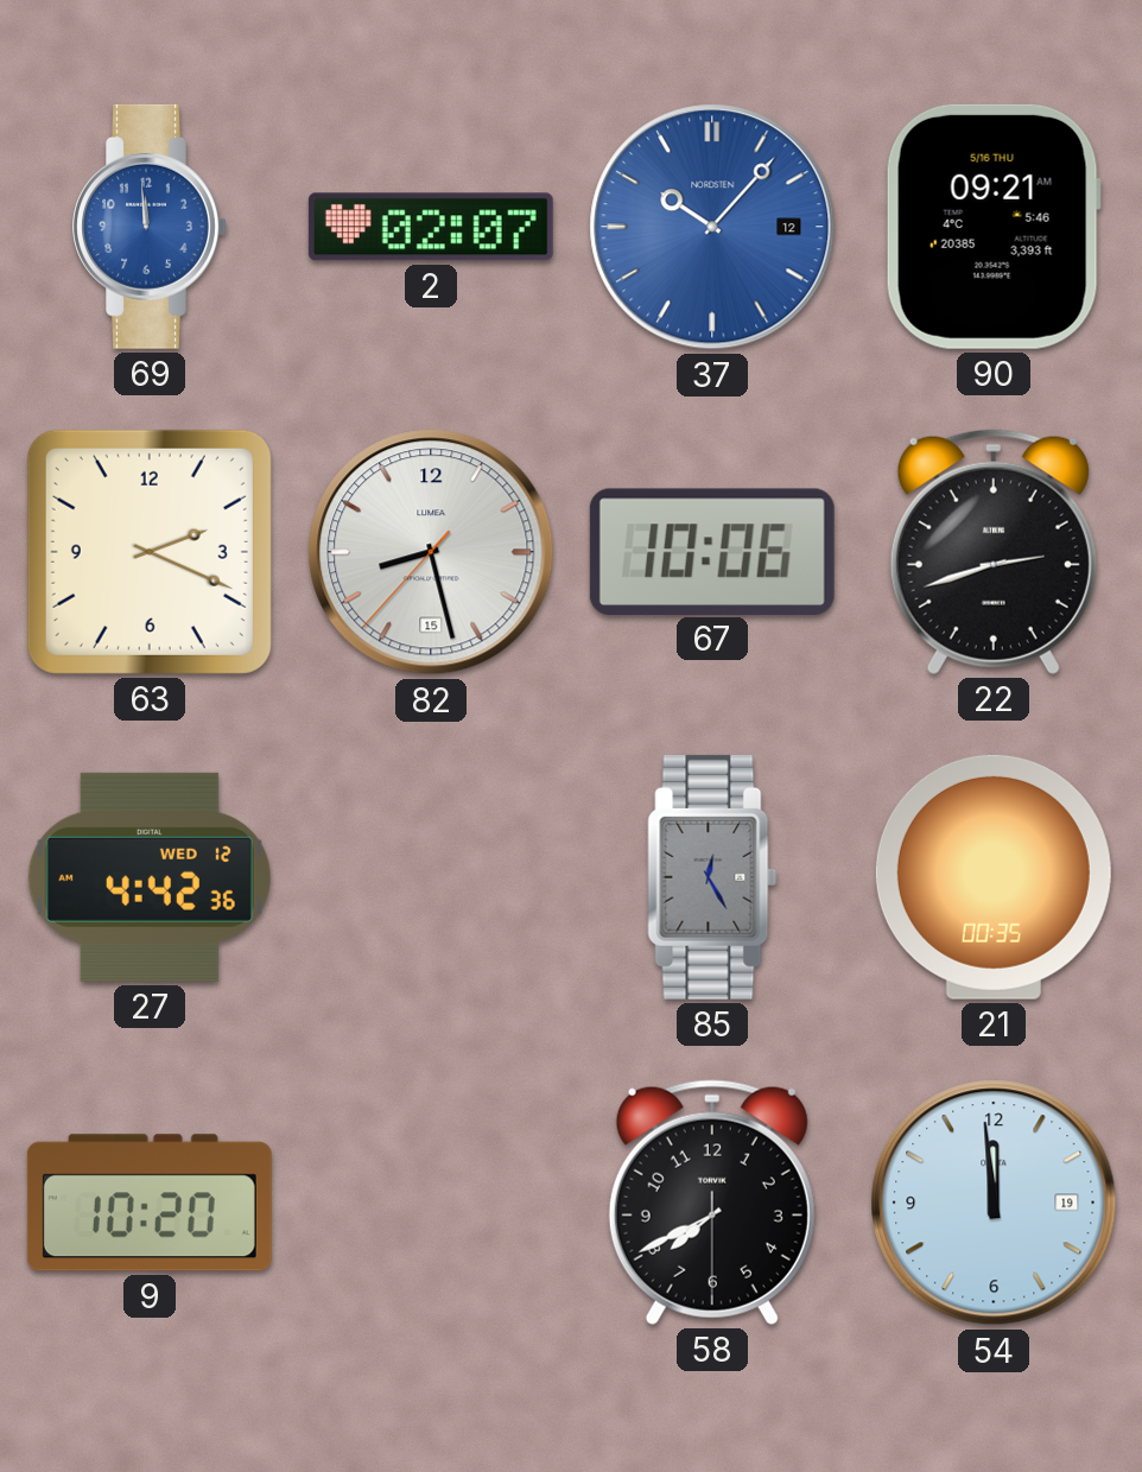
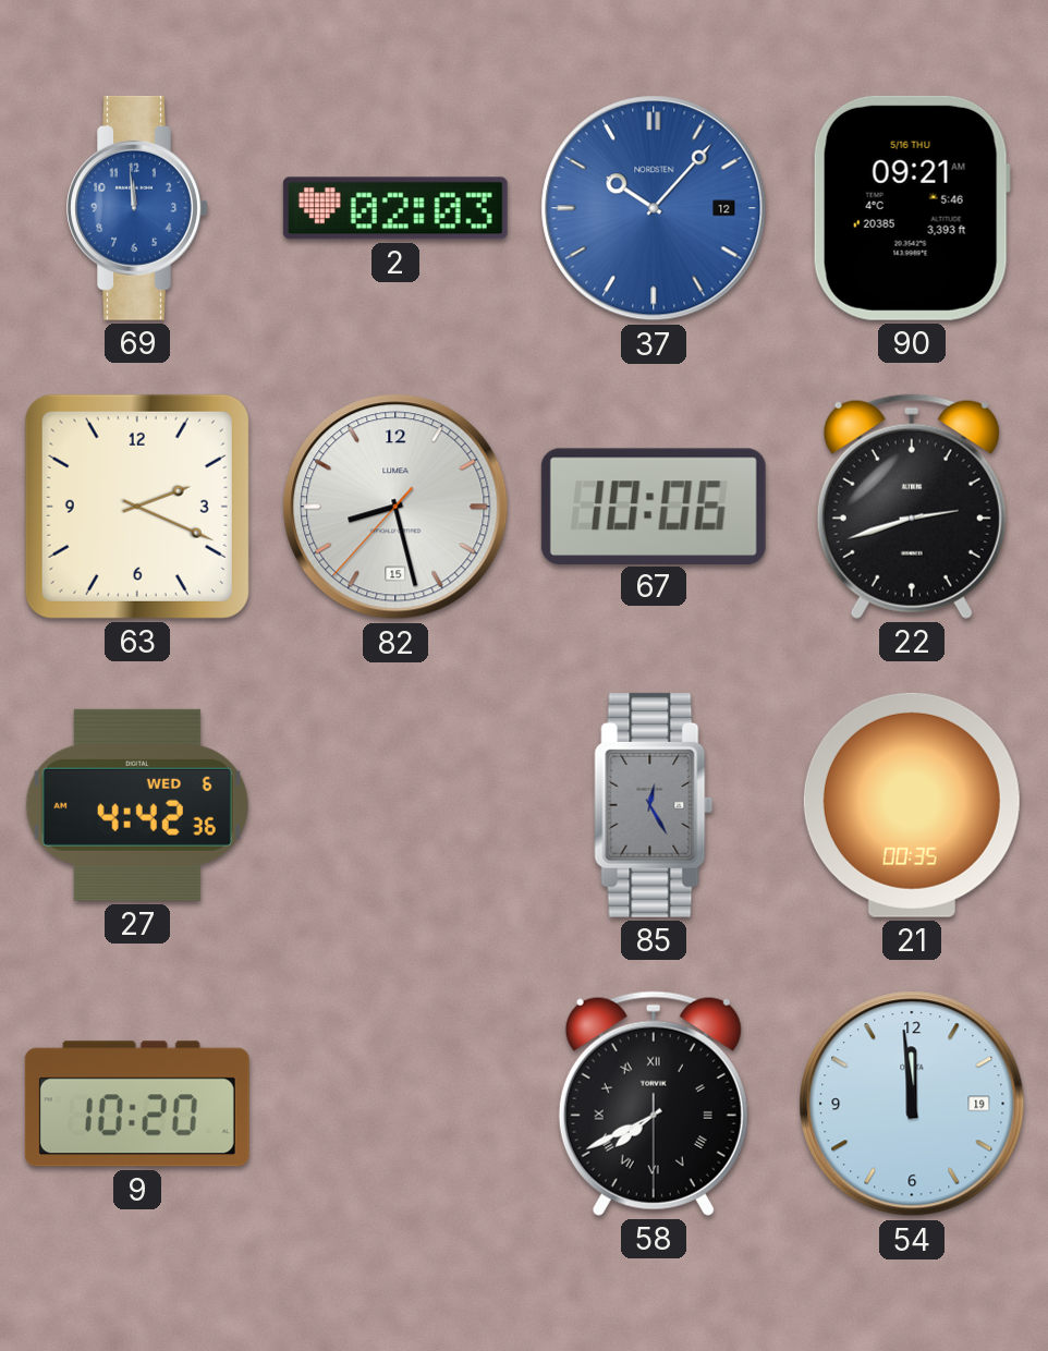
2: 02:07 -> 02:03 (395, 208)
27 date: WED 12 -> WED 6 (137, 805)
58 numerals: Arabic -> Roman (654, 1104)
